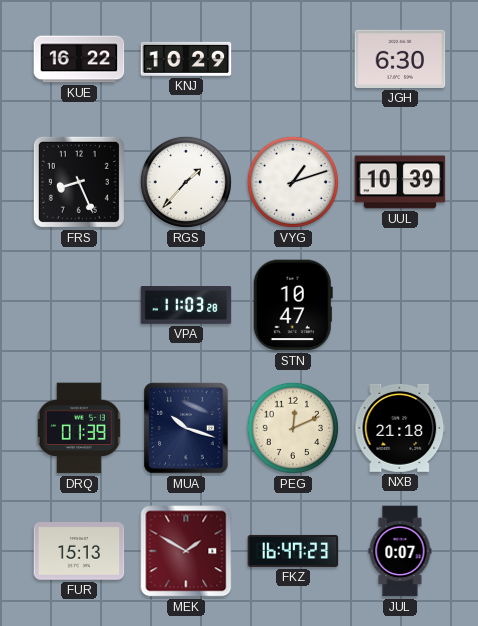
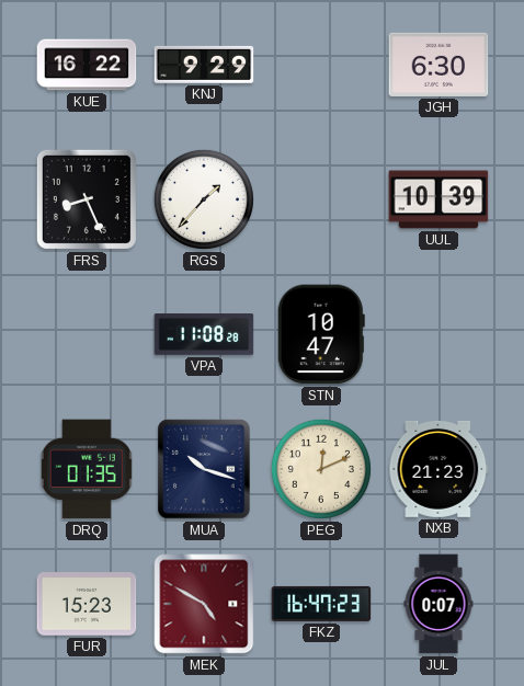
KNJ: 10:29 -> 9:29 (204, 65)
VYG: 1:12 -> none (293, 182)
VPA: 11:03 -> 11:08 (204, 334)
DRQ: 01:39 -> 01:35 (87, 469)
NXB: 21:18 -> 21:23 (438, 469)
FUR: 15:13 -> 15:23 (87, 604)
MEK: 1:50 -> 4:50 (204, 604)
